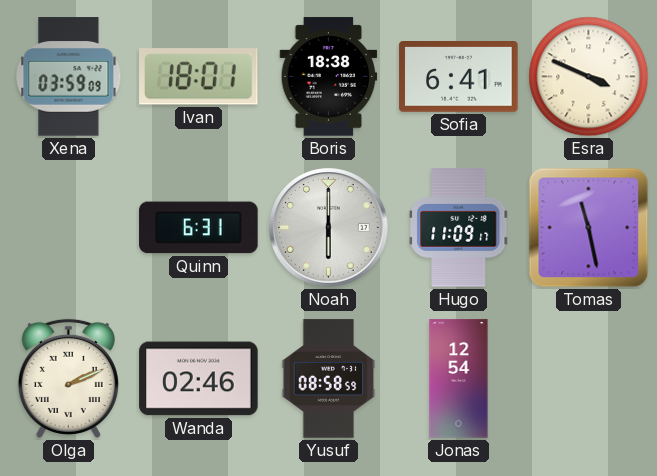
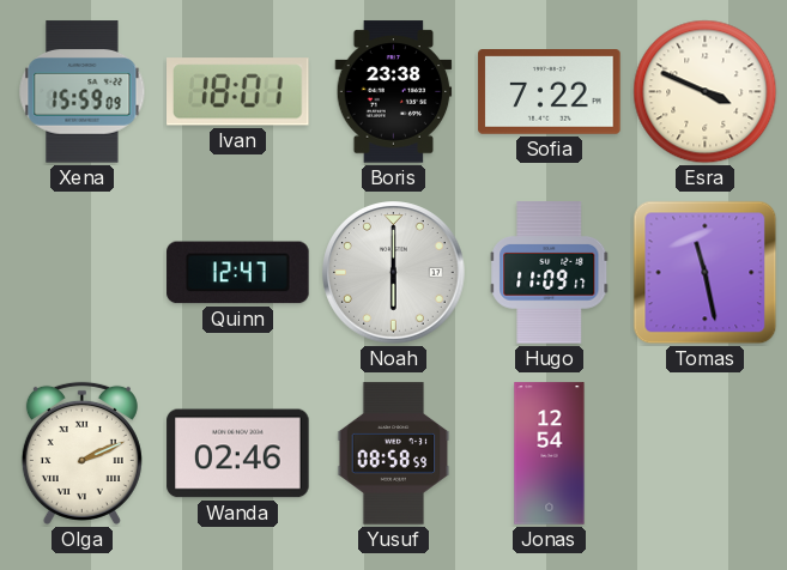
Xena: 03:59 -> 15:59 (83, 92)
Boris: 18:38 -> 23:38 (394, 92)
Sofia: 6:41 -> 7:22 (550, 92)
Quinn: 6:31 -> 12:47 (238, 273)
